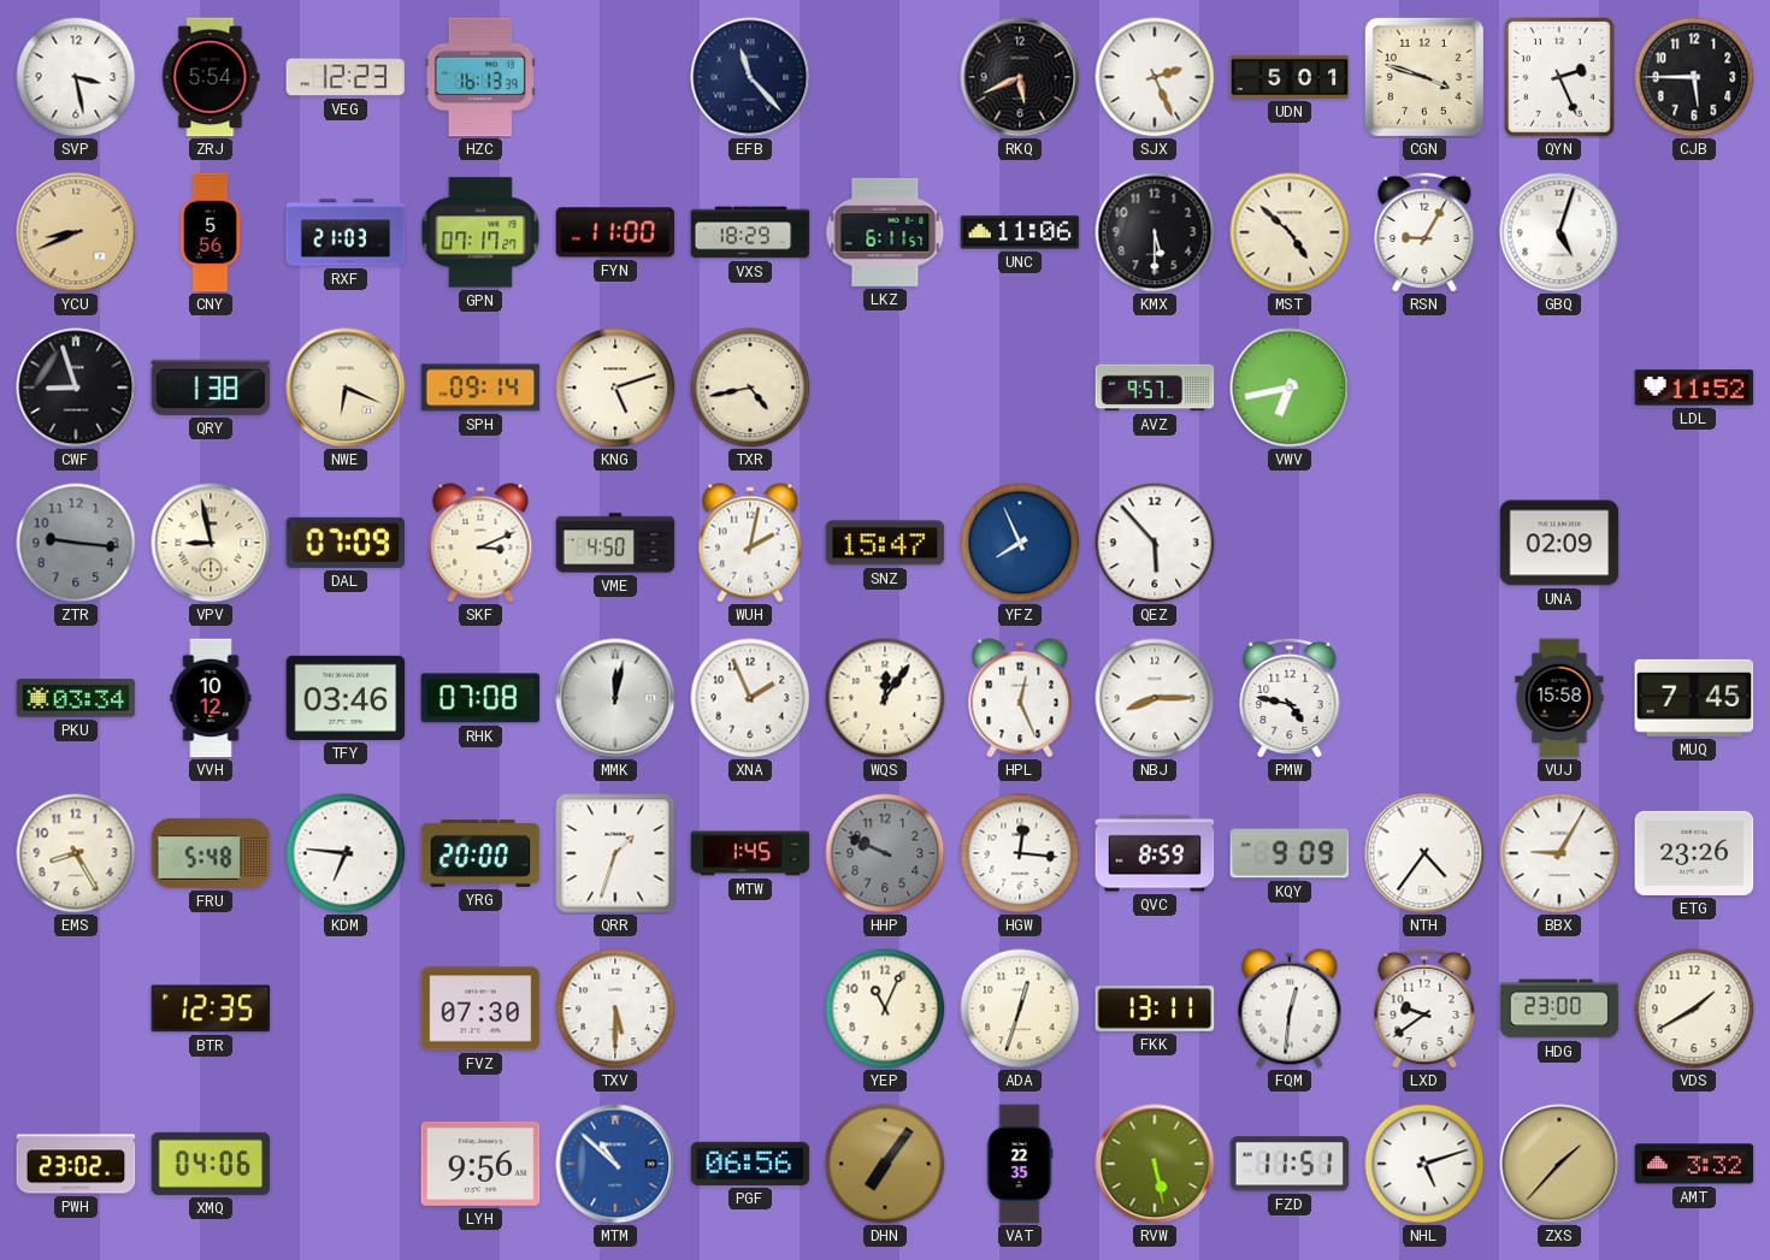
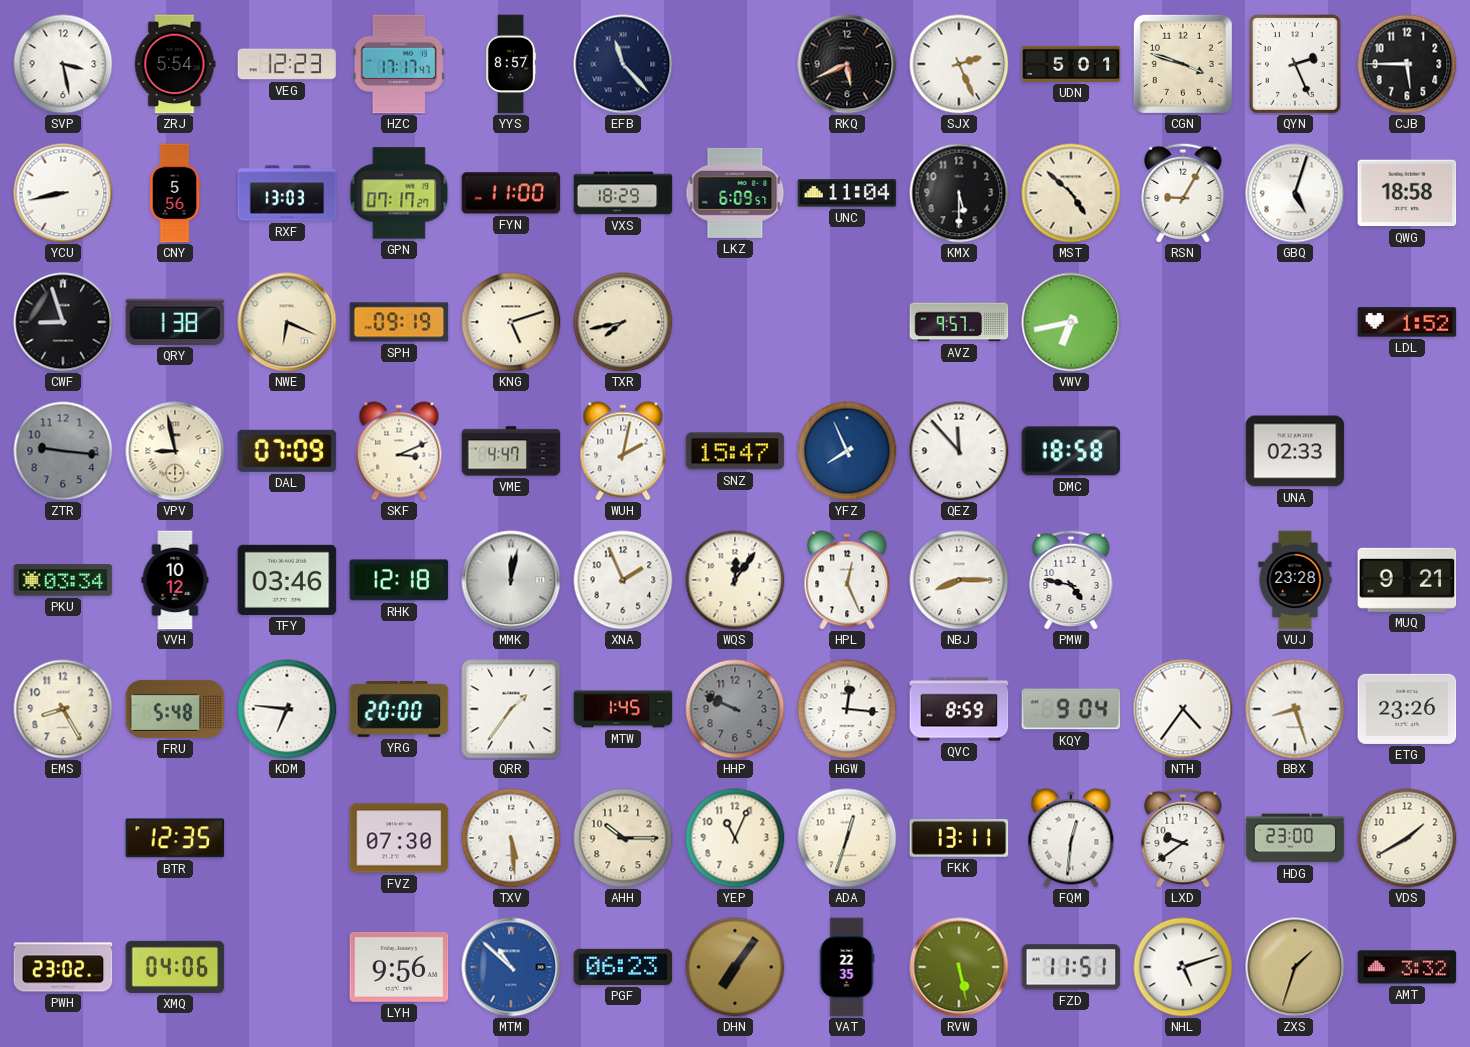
HZC: 16:13 -> 17:17 (399, 64)
YYS: none -> 8:57 (511, 64)
YCU: 8:41 -> 8:43 (63, 193)
YCU dial: champagne -> white (63, 193)
RXF: 21:03 -> 13:03 (287, 193)
LKZ: 6:11 -> 6:09 (735, 193)
UNC: 11:06 -> 11:04 (847, 193)
QWG: none -> 18:58 (1407, 193)
SPH: 09:14 -> 09:19 (399, 322)
TXR: 4:43 -> 7:43 (623, 322)
LDL: 11:52 -> 1:52 (1407, 322)
VME: 4:50 -> 4:47 (511, 451)
QEZ: 5:53 -> 11:53 (959, 451)
DMC: none -> 18:58 (1071, 451)
UNA: 02:09 -> 02:33 (1295, 451)
RHK: 07:08 -> 12:18 (399, 580)
VUJ: 15:58 -> 23:28 (1295, 580)
MUQ: 7:45 -> 9:21 (1407, 580)
QRR: 1:33 -> 1:36 (511, 709)
KQY: 9:09 -> 9:04 (1071, 709)
BBX: 9:05 -> 8:27 (1295, 709)
TXV: 5:30 -> 5:29 (511, 838)
AHH: none -> 10:15 (623, 838)
PGF: 06:56 -> 06:23 (623, 967)
ZXS: 1:37 -> 1:33 (1295, 967)
